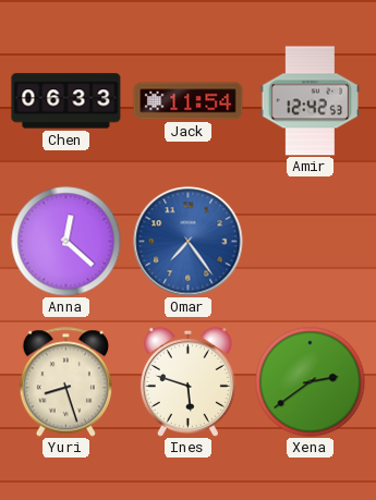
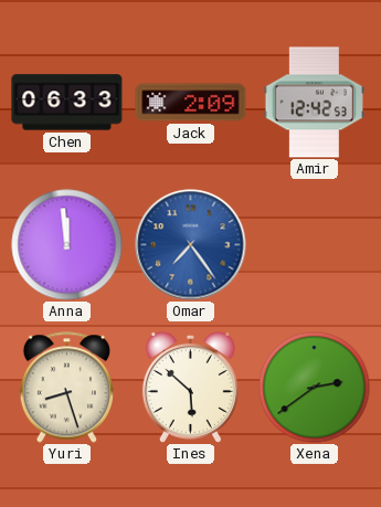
Jack: 11:54 -> 2:09 (191, 103)
Anna: 12:22 -> 11:59 (67, 245)
Ines: 5:48 -> 5:52 (190, 387)
